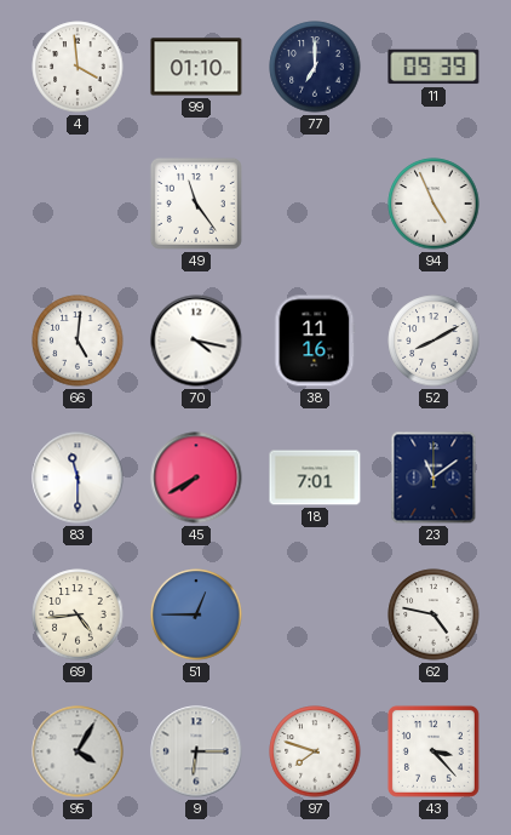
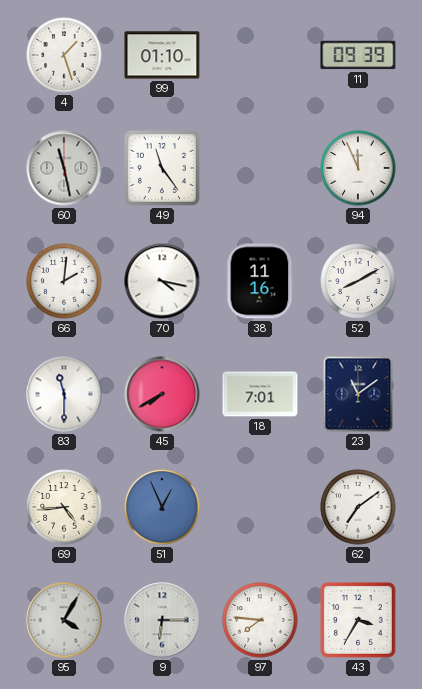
4: 3:59 -> 1:27 (64, 55)
77: 7:00 -> none (315, 67)
60: none -> 11:28 (64, 168)
94: 4:56 -> 11:56 (358, 168)
66: 5:01 -> 2:01 (64, 281)
51: 12:45 -> 12:56 (162, 507)
62: 4:47 -> 7:09 (358, 507)
97: 7:48 -> 7:46 (260, 620)
43: 3:23 -> 3:35 (358, 620)
